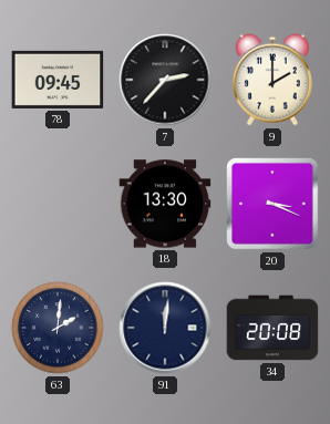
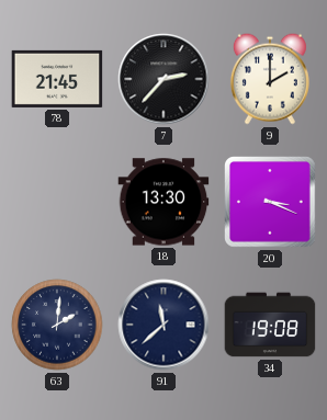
78: 09:45 -> 21:45 (57, 79)
91: 12:01 -> 11:38 (163, 325)
34: 20:08 -> 19:08 (270, 325)
